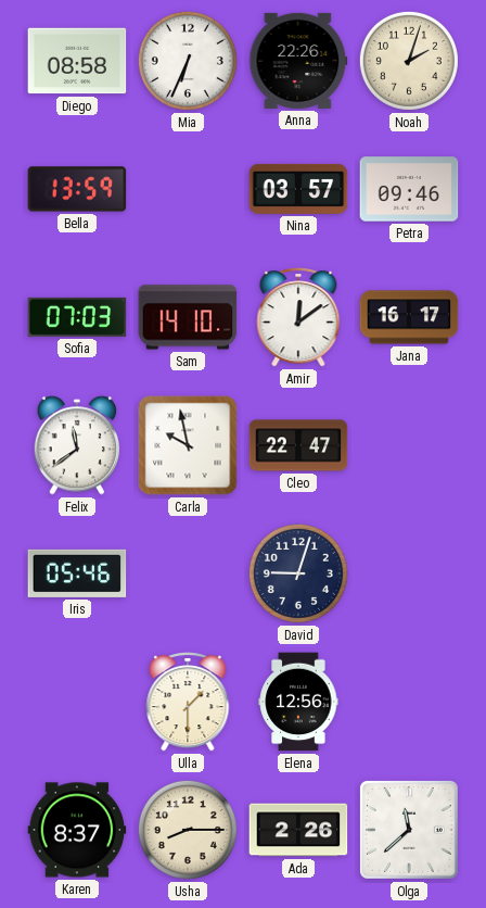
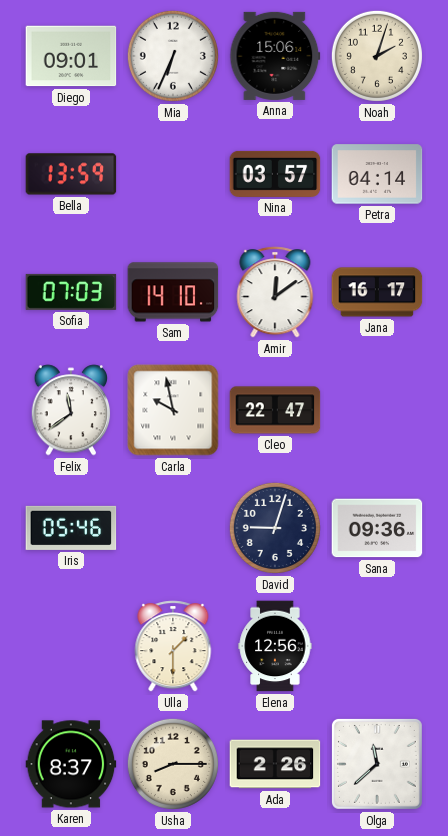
Diego: 08:58 -> 09:01 (71, 56)
Anna: 22:26 -> 15:06 (275, 56)
Petra: 09:46 -> 04:14 (377, 174)
Sana: none -> 09:36 (377, 528)
